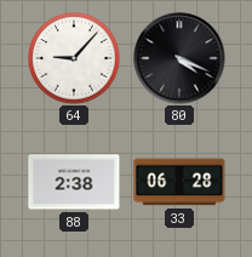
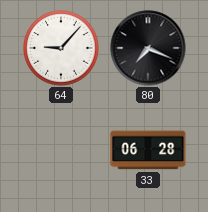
80: 4:19 -> 7:19 (148, 48)
88: 2:38 -> none (74, 182)
